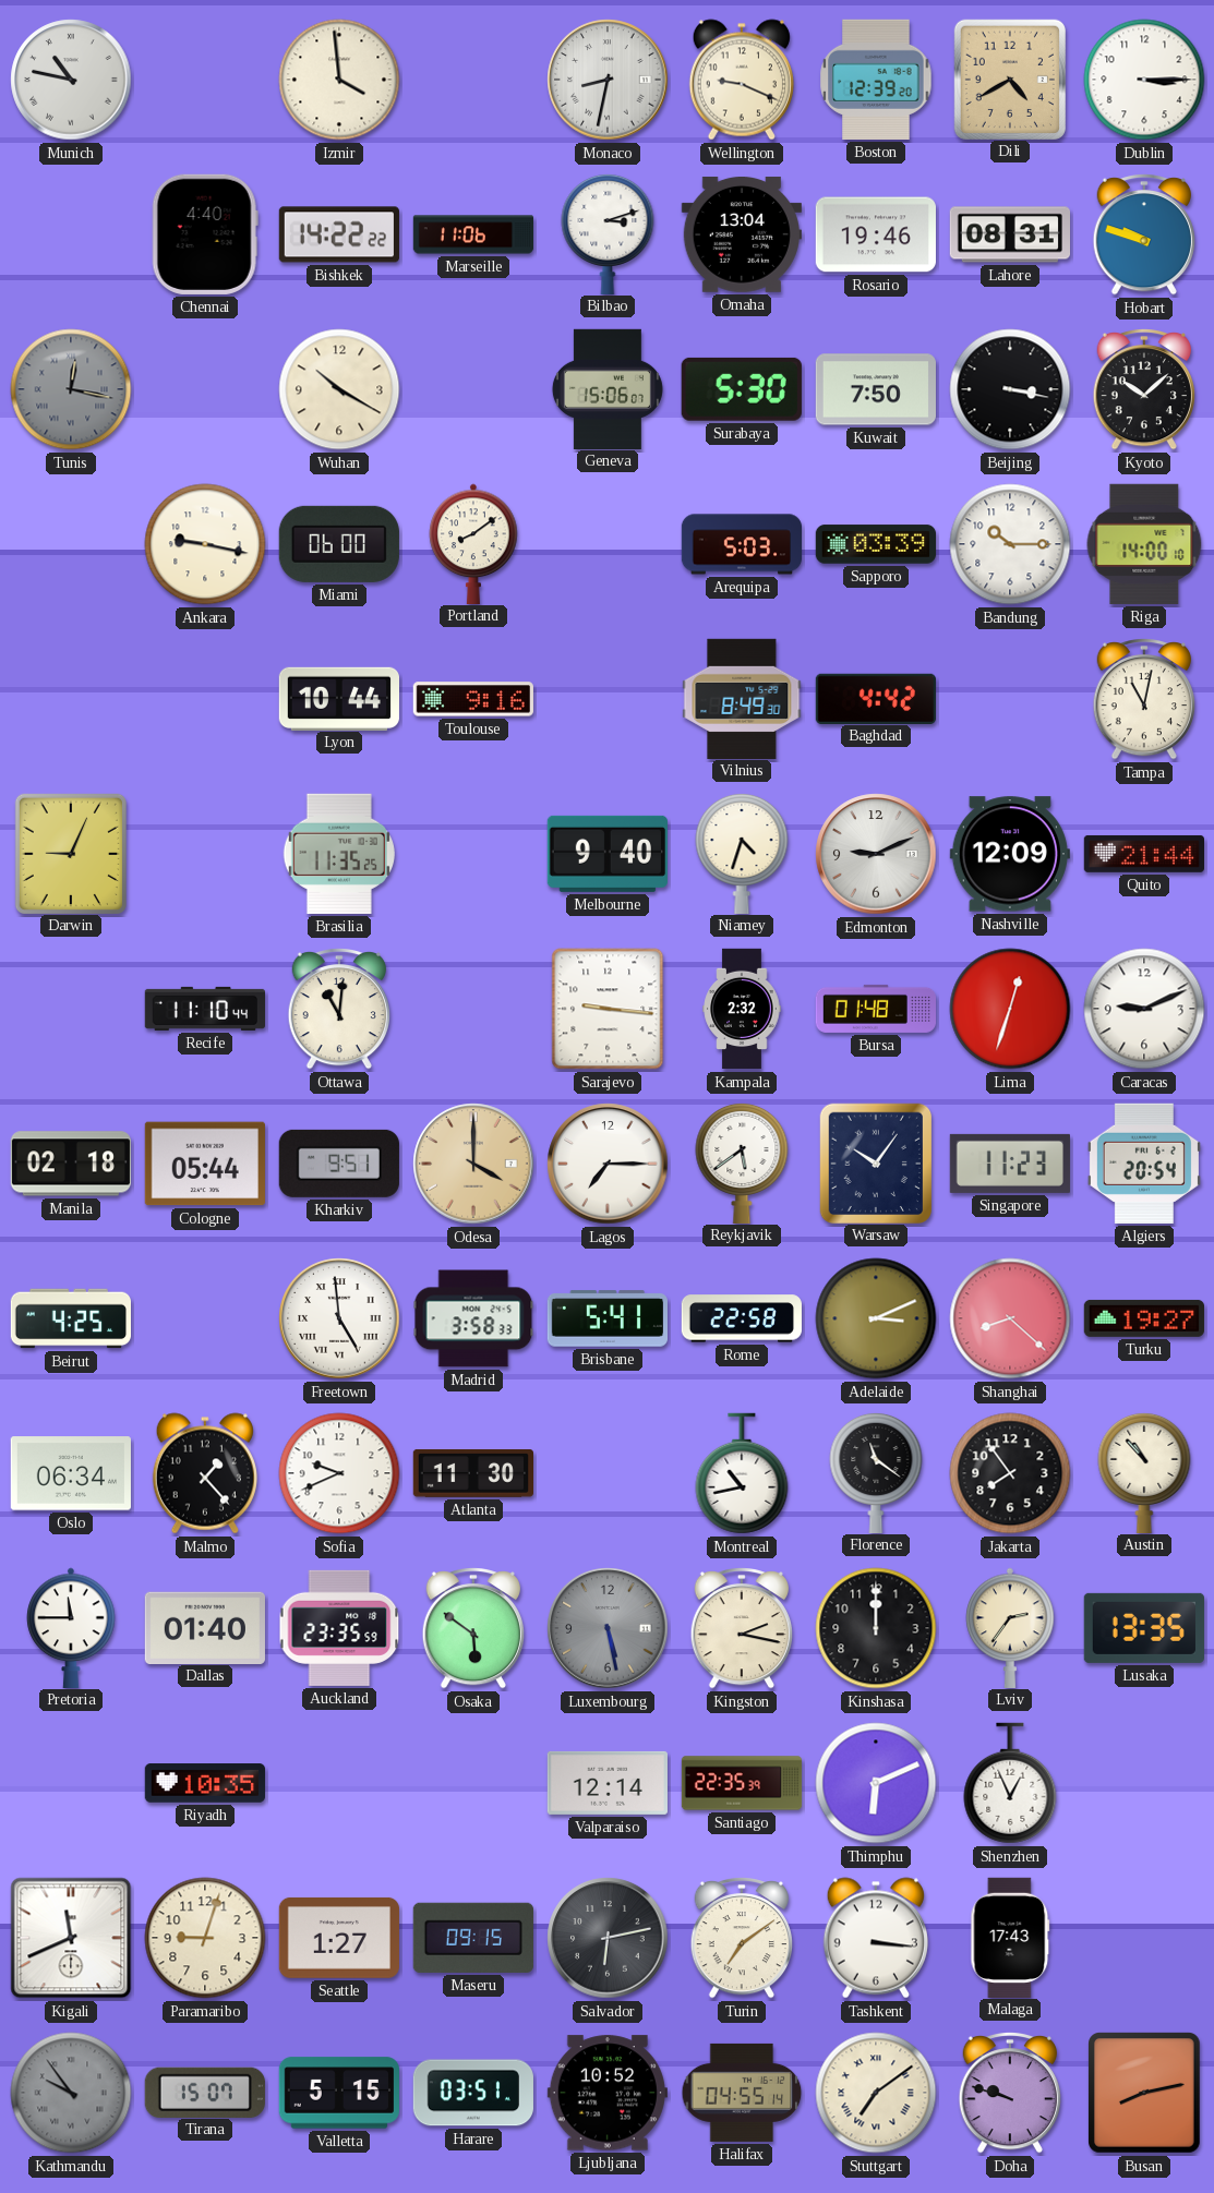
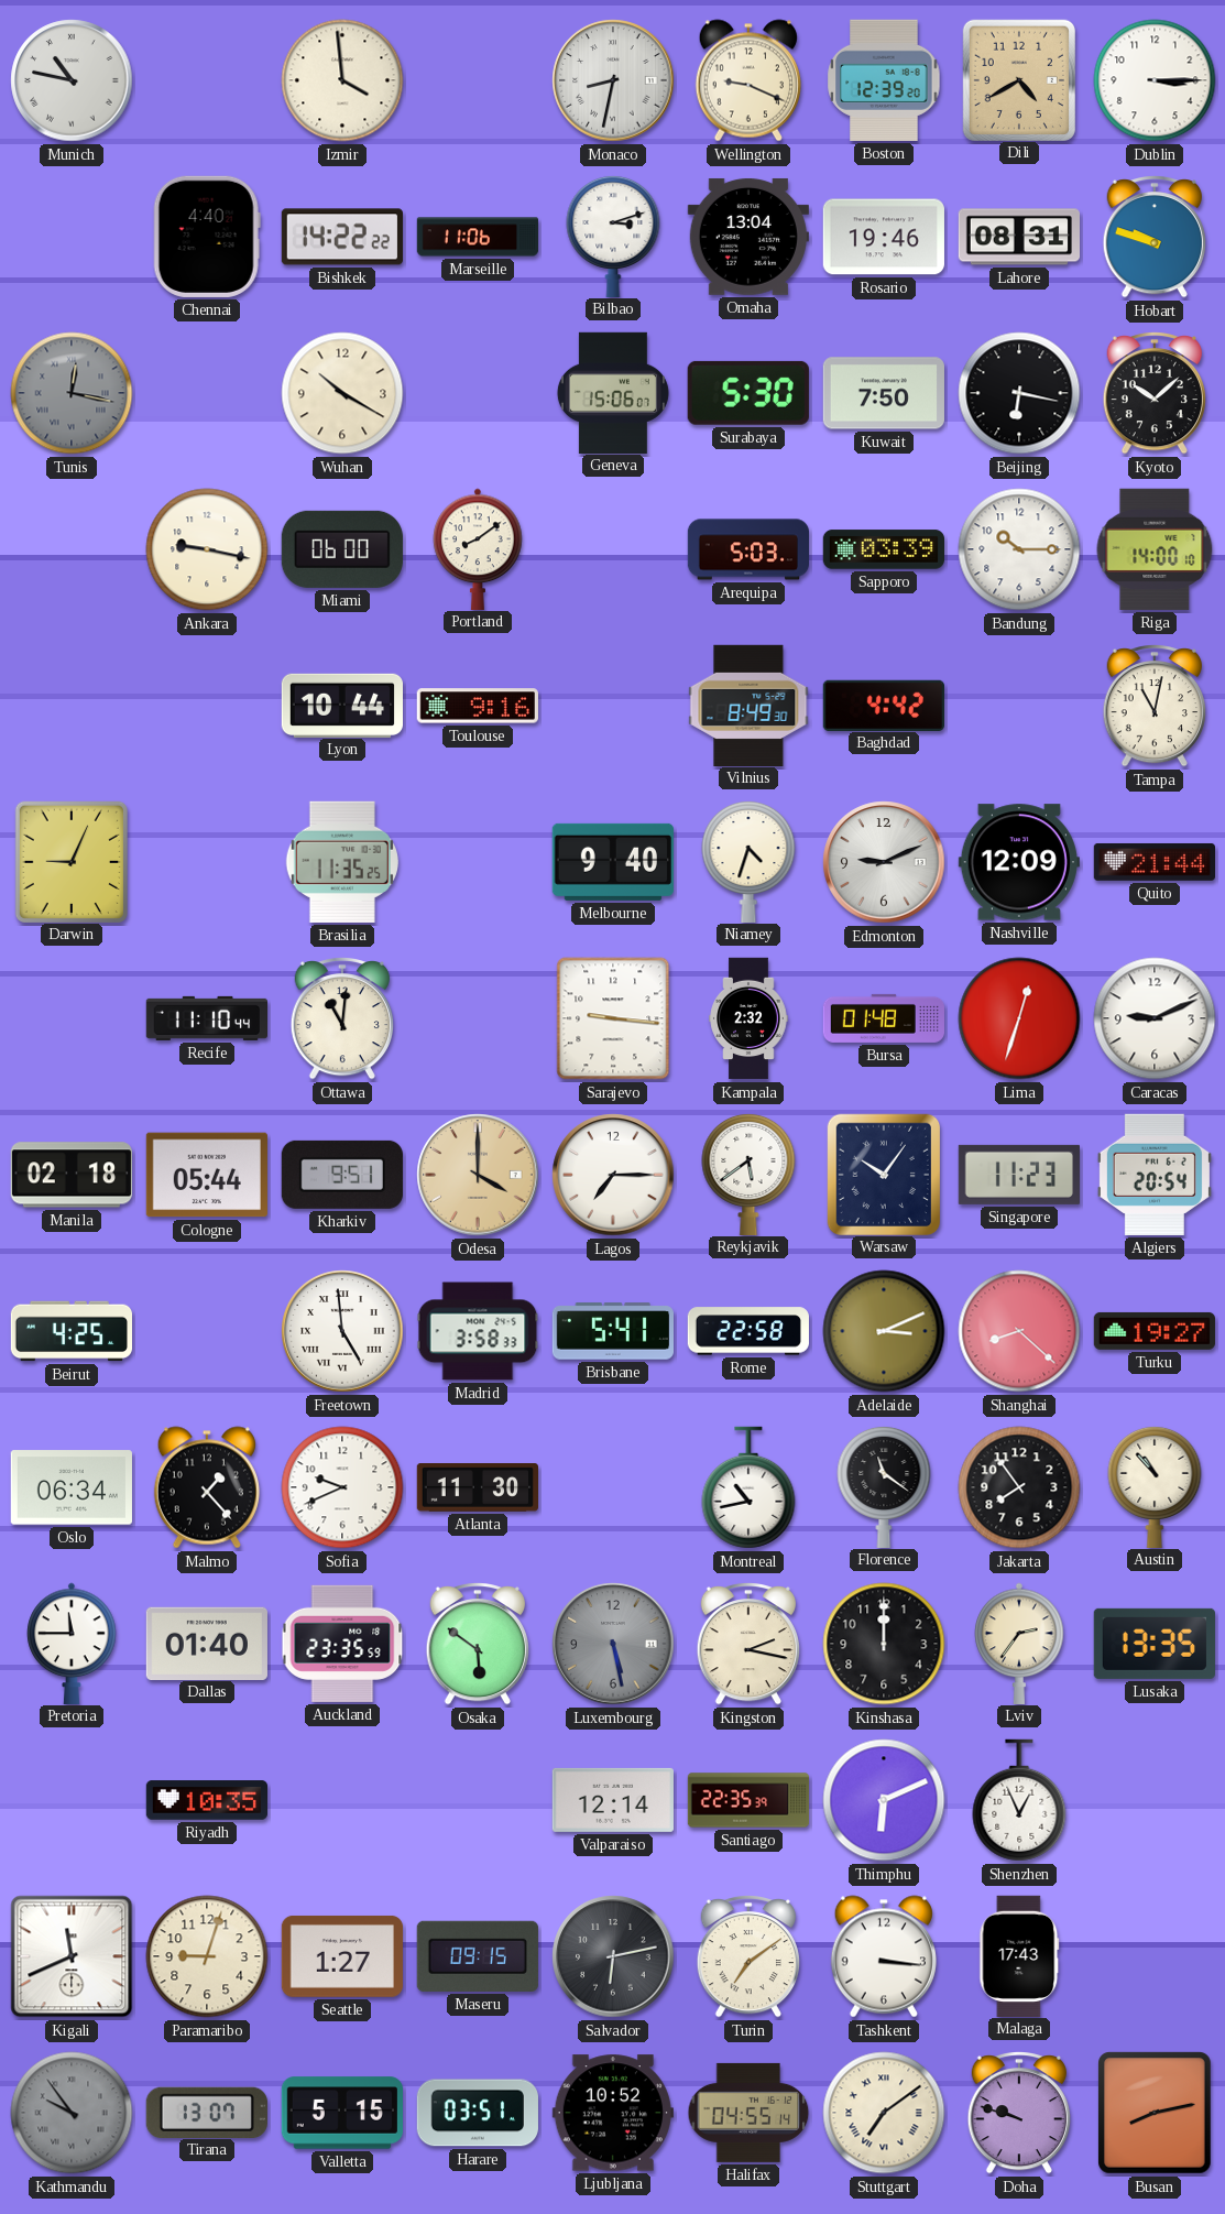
Beijing: 3:17 -> 6:17 (1019, 393)
Tirana: 15:07 -> 13:07 (207, 2112)
